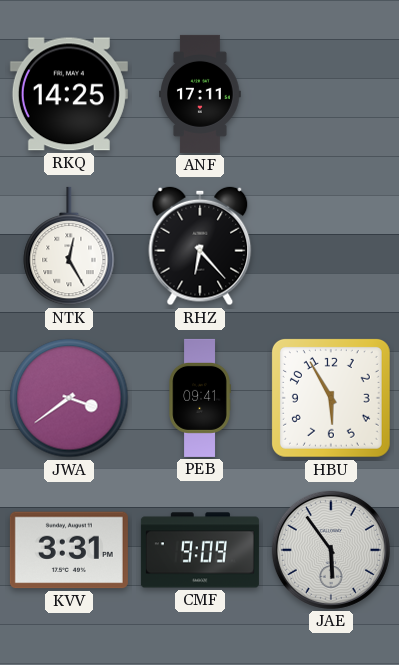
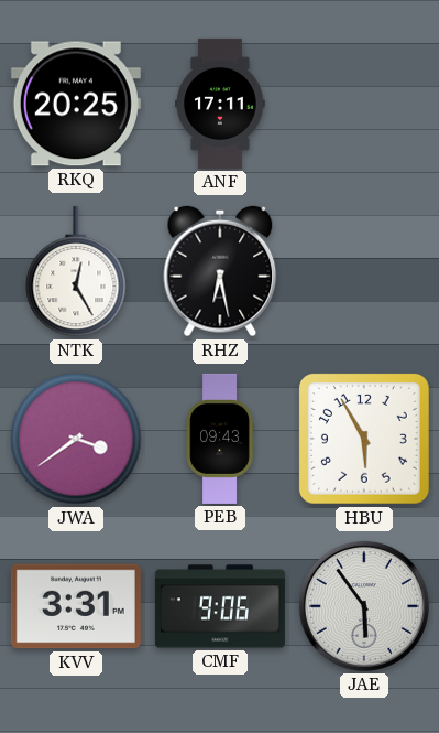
RKQ: 14:25 -> 20:25 (76, 104)
RHZ: 6:23 -> 6:28 (220, 271)
PEB: 09:41 -> 09:43 (220, 439)
CMF: 9:09 -> 9:06 (220, 606)
